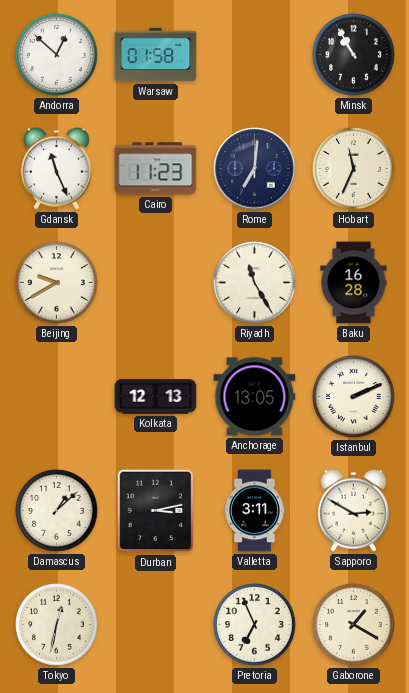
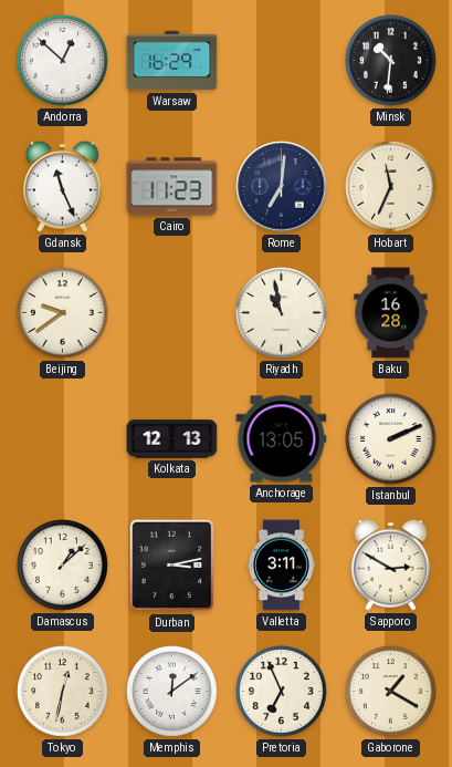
Warsaw: 01:58 -> 16:29 (172, 61)
Minsk: 10:55 -> 10:31 (391, 61)
Beijing: 9:40 -> 9:39 (63, 313)
Riyadh: 11:25 -> 10:58 (282, 313)
Memphis: none -> 12:09 (172, 692)
